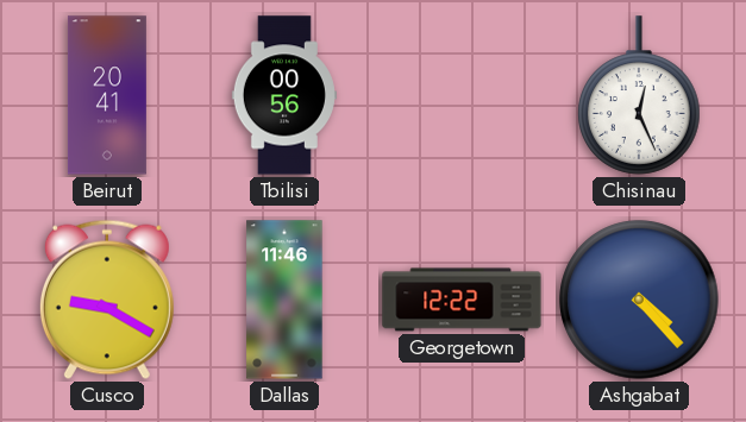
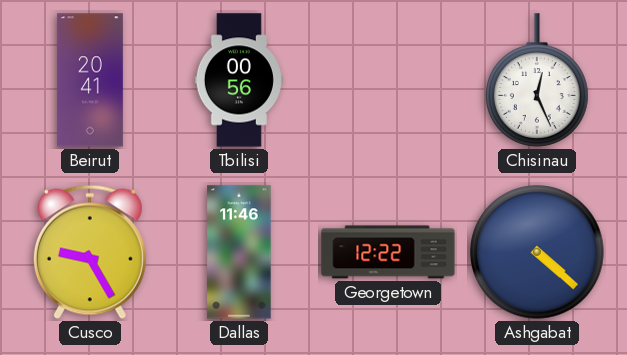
Cusco: 9:20 -> 9:25 (90, 252)
Ashgabat: 4:23 -> 4:22 (537, 252)
